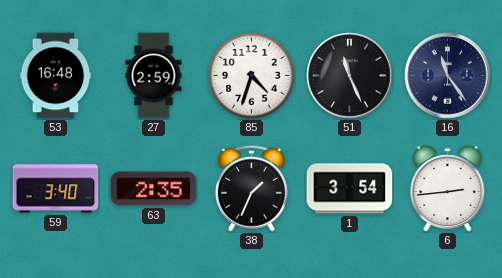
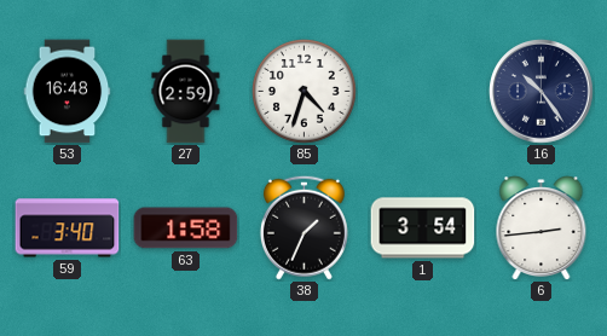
51: 11:26 -> none (350, 76)
16: 11:24 -> 10:24 (542, 92)
63: 2:35 -> 1:58 (186, 228)
